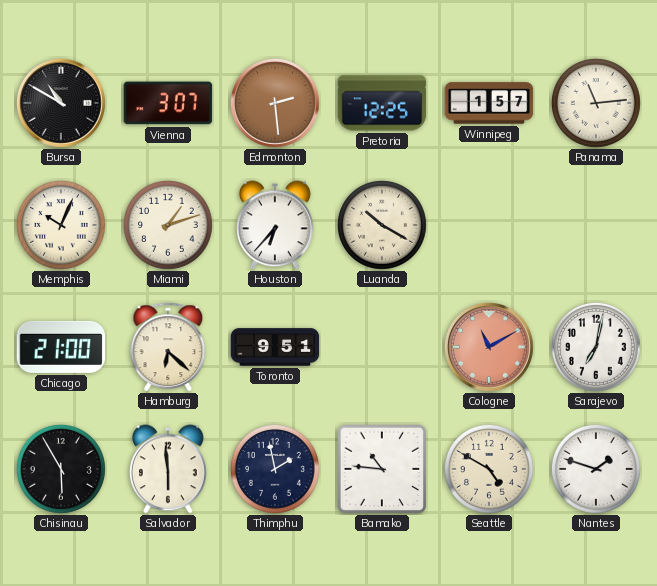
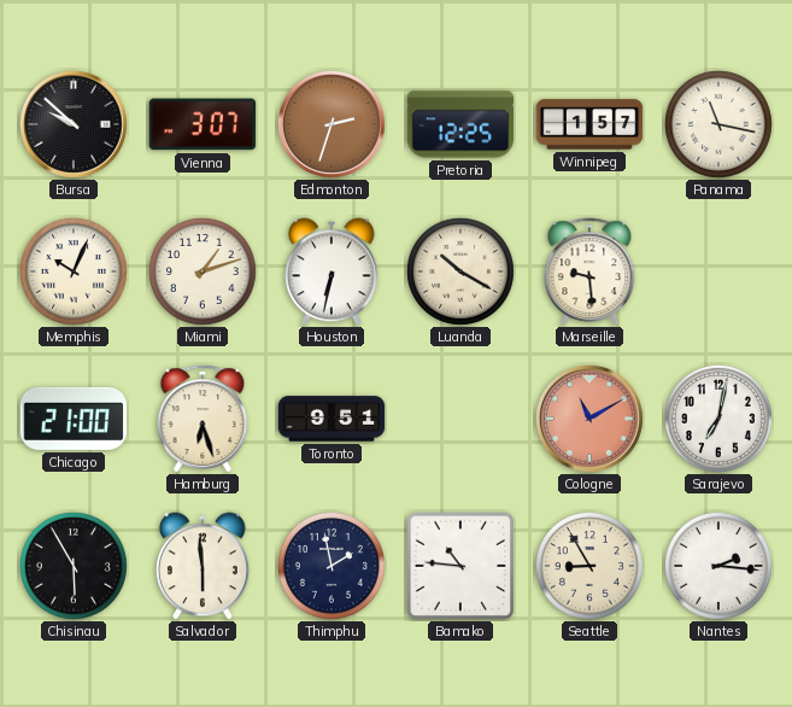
Bursa: 10:50 -> 9:52 (74, 124)
Edmonton: 2:29 -> 2:33 (332, 124)
Panama: 11:14 -> 11:17 (718, 124)
Houston: 6:37 -> 6:32 (333, 271)
Marseille: none -> 9:29 (589, 271)
Hamburg: 6:22 -> 6:27 (203, 419)
Seattle: 4:50 -> 8:55 (589, 566)
Nantes: 1:48 -> 2:16 (718, 566)
